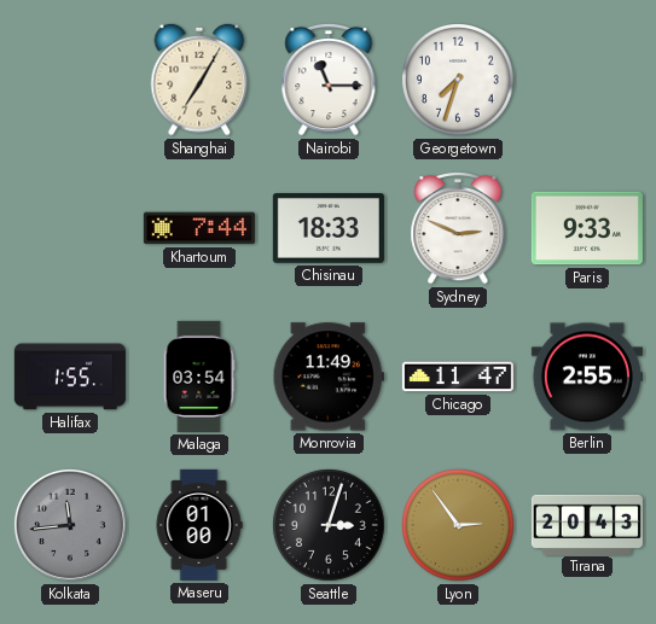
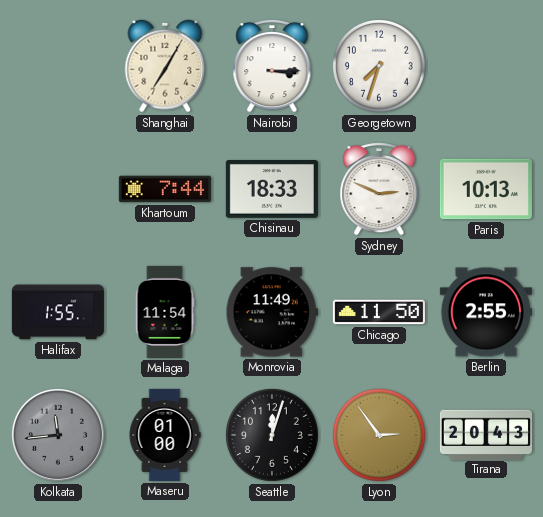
Nairobi: 11:15 -> 3:15 (272, 66)
Paris: 9:33 -> 10:13 (486, 189)
Malaga: 03:54 -> 11:54 (165, 312)
Chicago: 11:47 -> 11:50 (379, 312)
Seattle: 3:03 -> 12:03 (273, 436)
